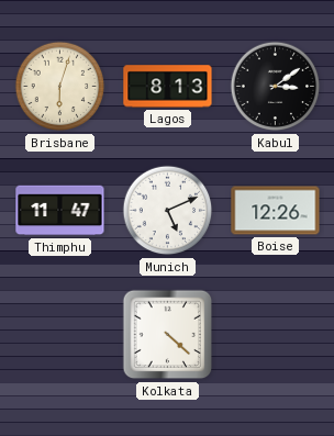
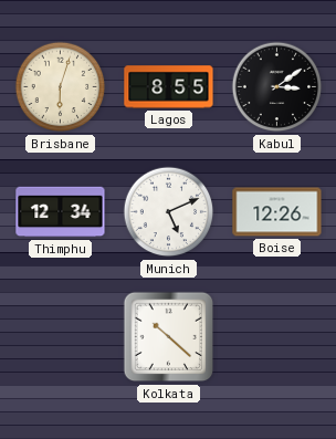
Lagos: 8:13 -> 8:55 (169, 87)
Thimphu: 11:47 -> 12:34 (61, 212)
Kolkata: 4:22 -> 10:22 (169, 337)
